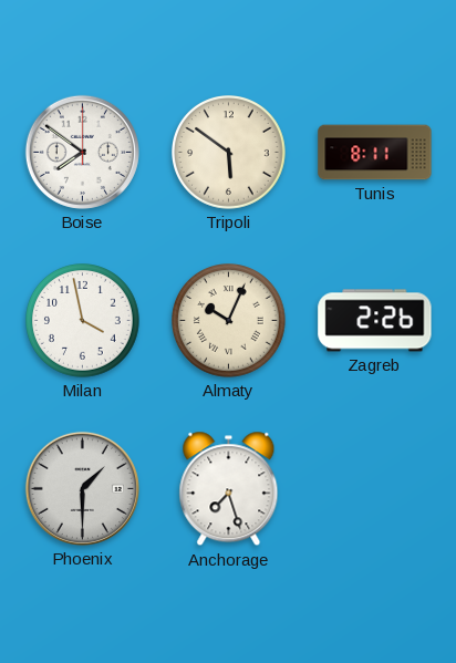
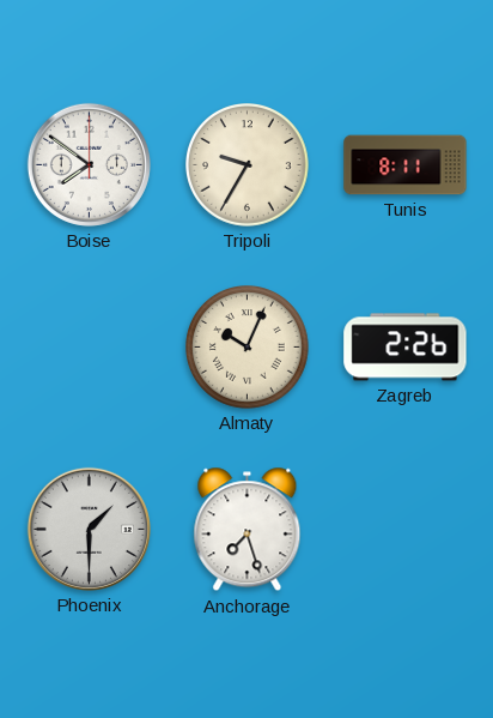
Tripoli: 5:51 -> 9:35 (248, 165)
Milan: 3:58 -> none (83, 321)
